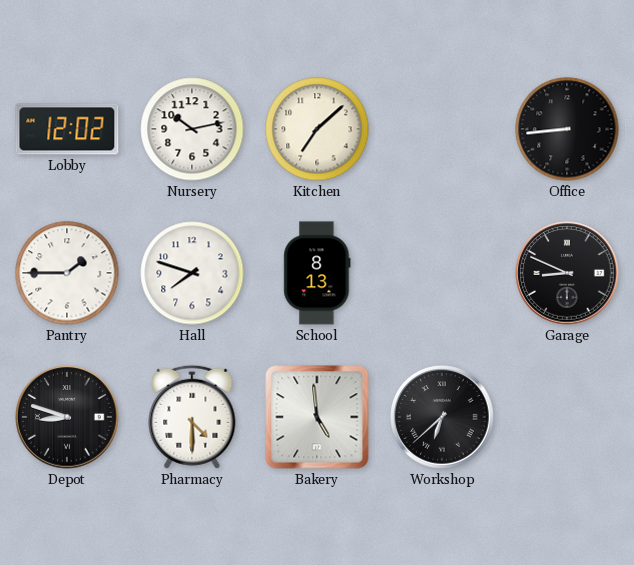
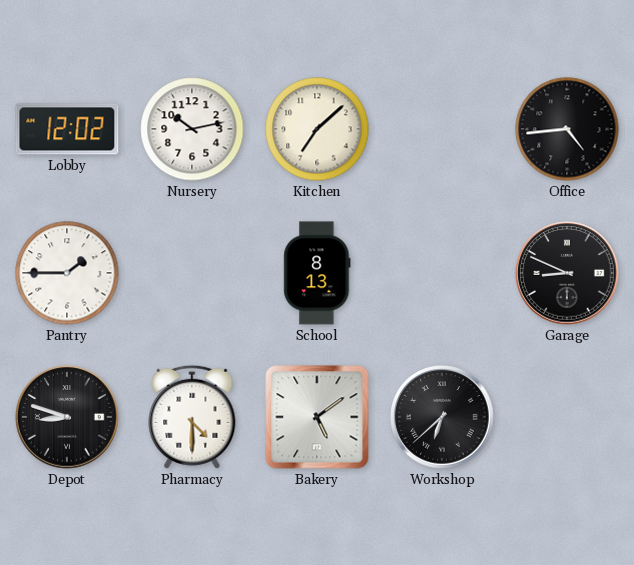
Office: 8:44 -> 4:44 (567, 129)
Hall: 7:48 -> none (192, 273)
Bakery: 4:59 -> 5:09 (317, 417)
